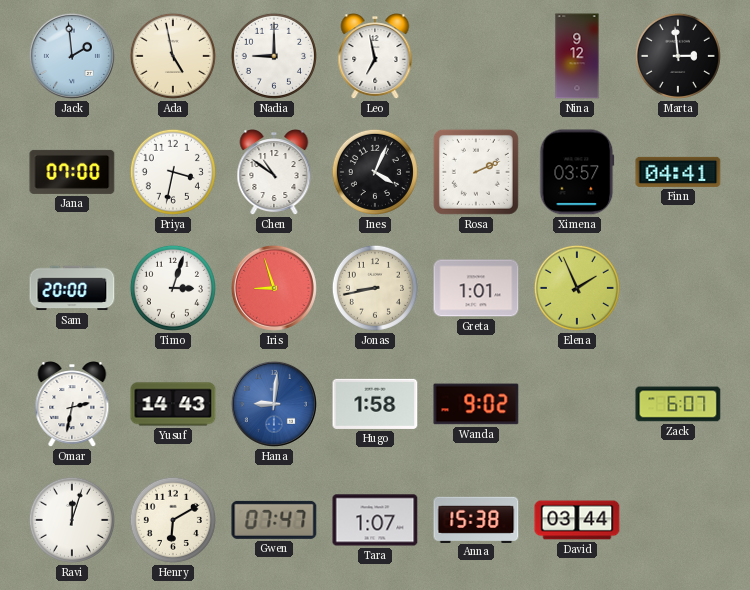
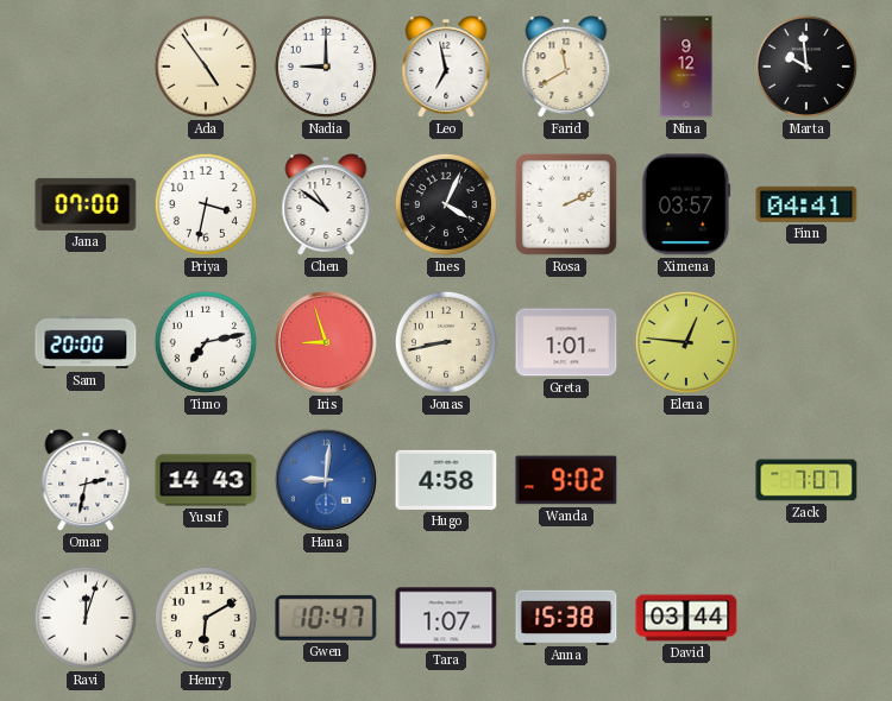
Jack: 1:59 -> none (72, 56)
Ada: 4:58 -> 4:54 (206, 67)
Farid: none -> 11:40 (566, 68)
Marta: 2:59 -> 9:59 (806, 67)
Timo: 3:03 -> 7:13 (206, 342)
Elena: 1:56 -> 12:46 (686, 342)
Hugo: 1:58 -> 4:58 (446, 480)
Zack: 6:07 -> 7:07 (806, 480)
Gwen: 07:47 -> 10:47 (326, 618)
